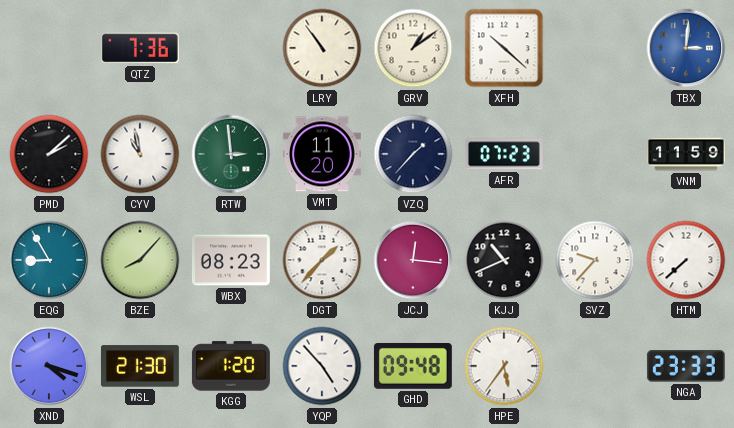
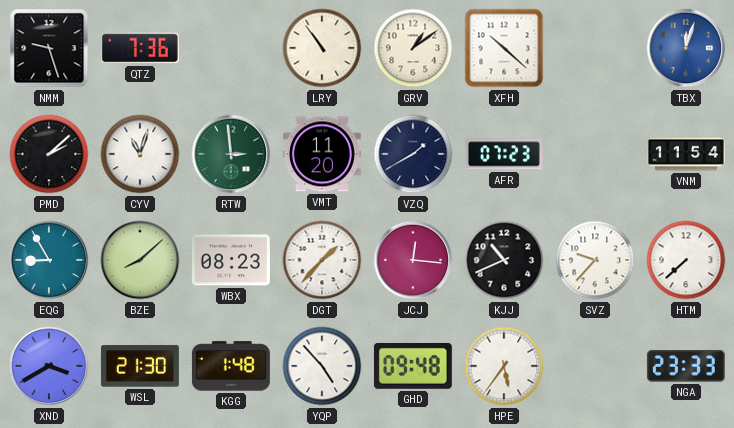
NMM: none -> 9:27 (49, 48)
TBX: 3:01 -> 12:03 (686, 48)
CYV: 10:58 -> 11:03 (140, 154)
VZQ: 1:37 -> 1:40 (413, 154)
VNM: 11:59 -> 11:54 (687, 154)
BZE: 8:07 -> 8:08 (140, 260)
XND: 4:18 -> 3:40 (49, 366)
KGG: 1:20 -> 1:48 (231, 366)
